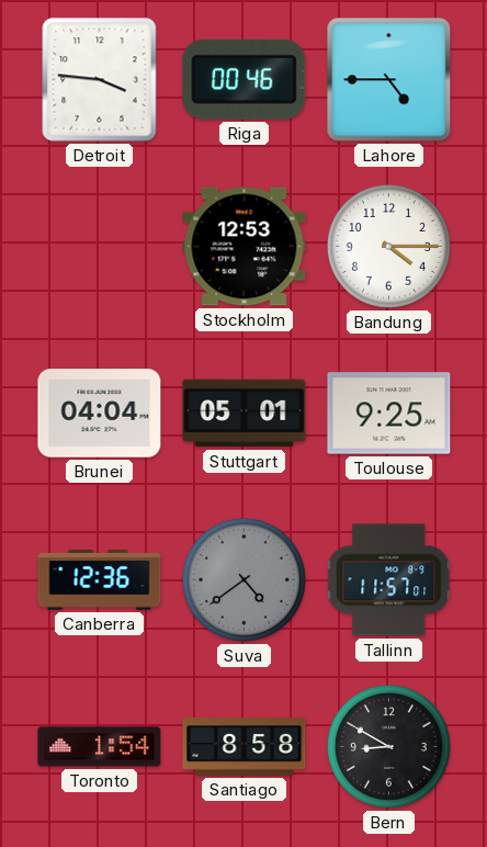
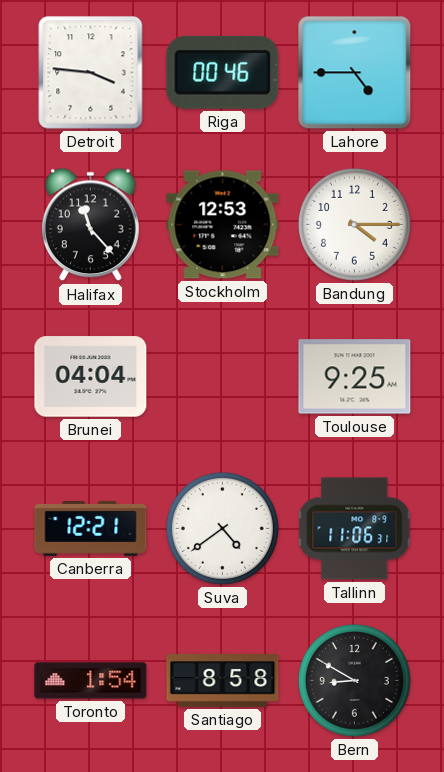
Halifax: none -> 11:23 (91, 225)
Stuttgart: 05:01 -> none (245, 414)
Canberra: 12:36 -> 12:21 (91, 529)
Suva dial: grey -> white (222, 528)
Tallinn: 11:57 -> 11:06 (355, 529)
